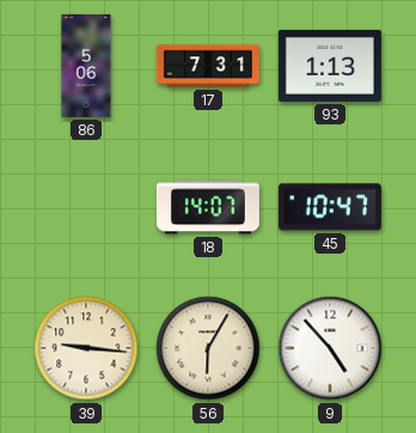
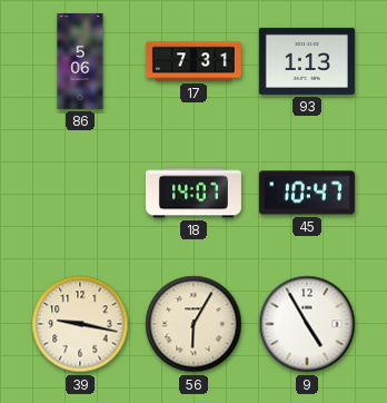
39: 9:16 -> 9:17 (80, 324)
9: 4:53 -> 4:55 (307, 324)
